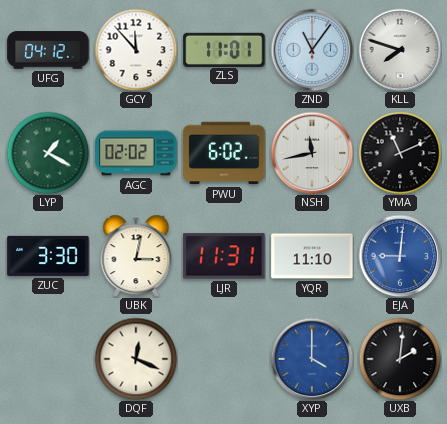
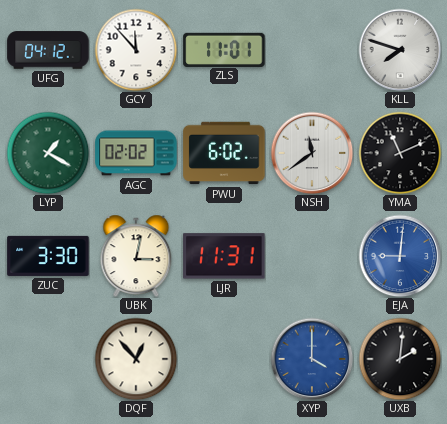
ZND: 11:06 -> none (312, 50)
NSH: 11:43 -> 11:39 (312, 153)
YQR: 11:10 -> none (312, 256)
DQF: 12:19 -> 12:53 (136, 359)
